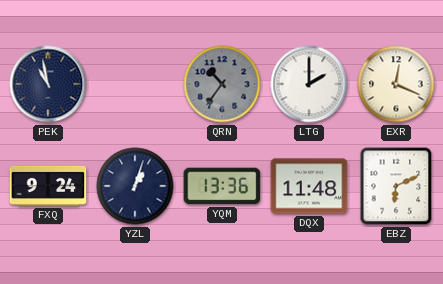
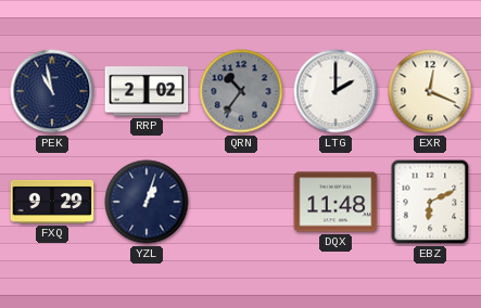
RRP: none -> 2:02 (147, 91)
FXQ: 9:24 -> 9:29 (52, 202)
YQM: 13:36 -> none (222, 186)
